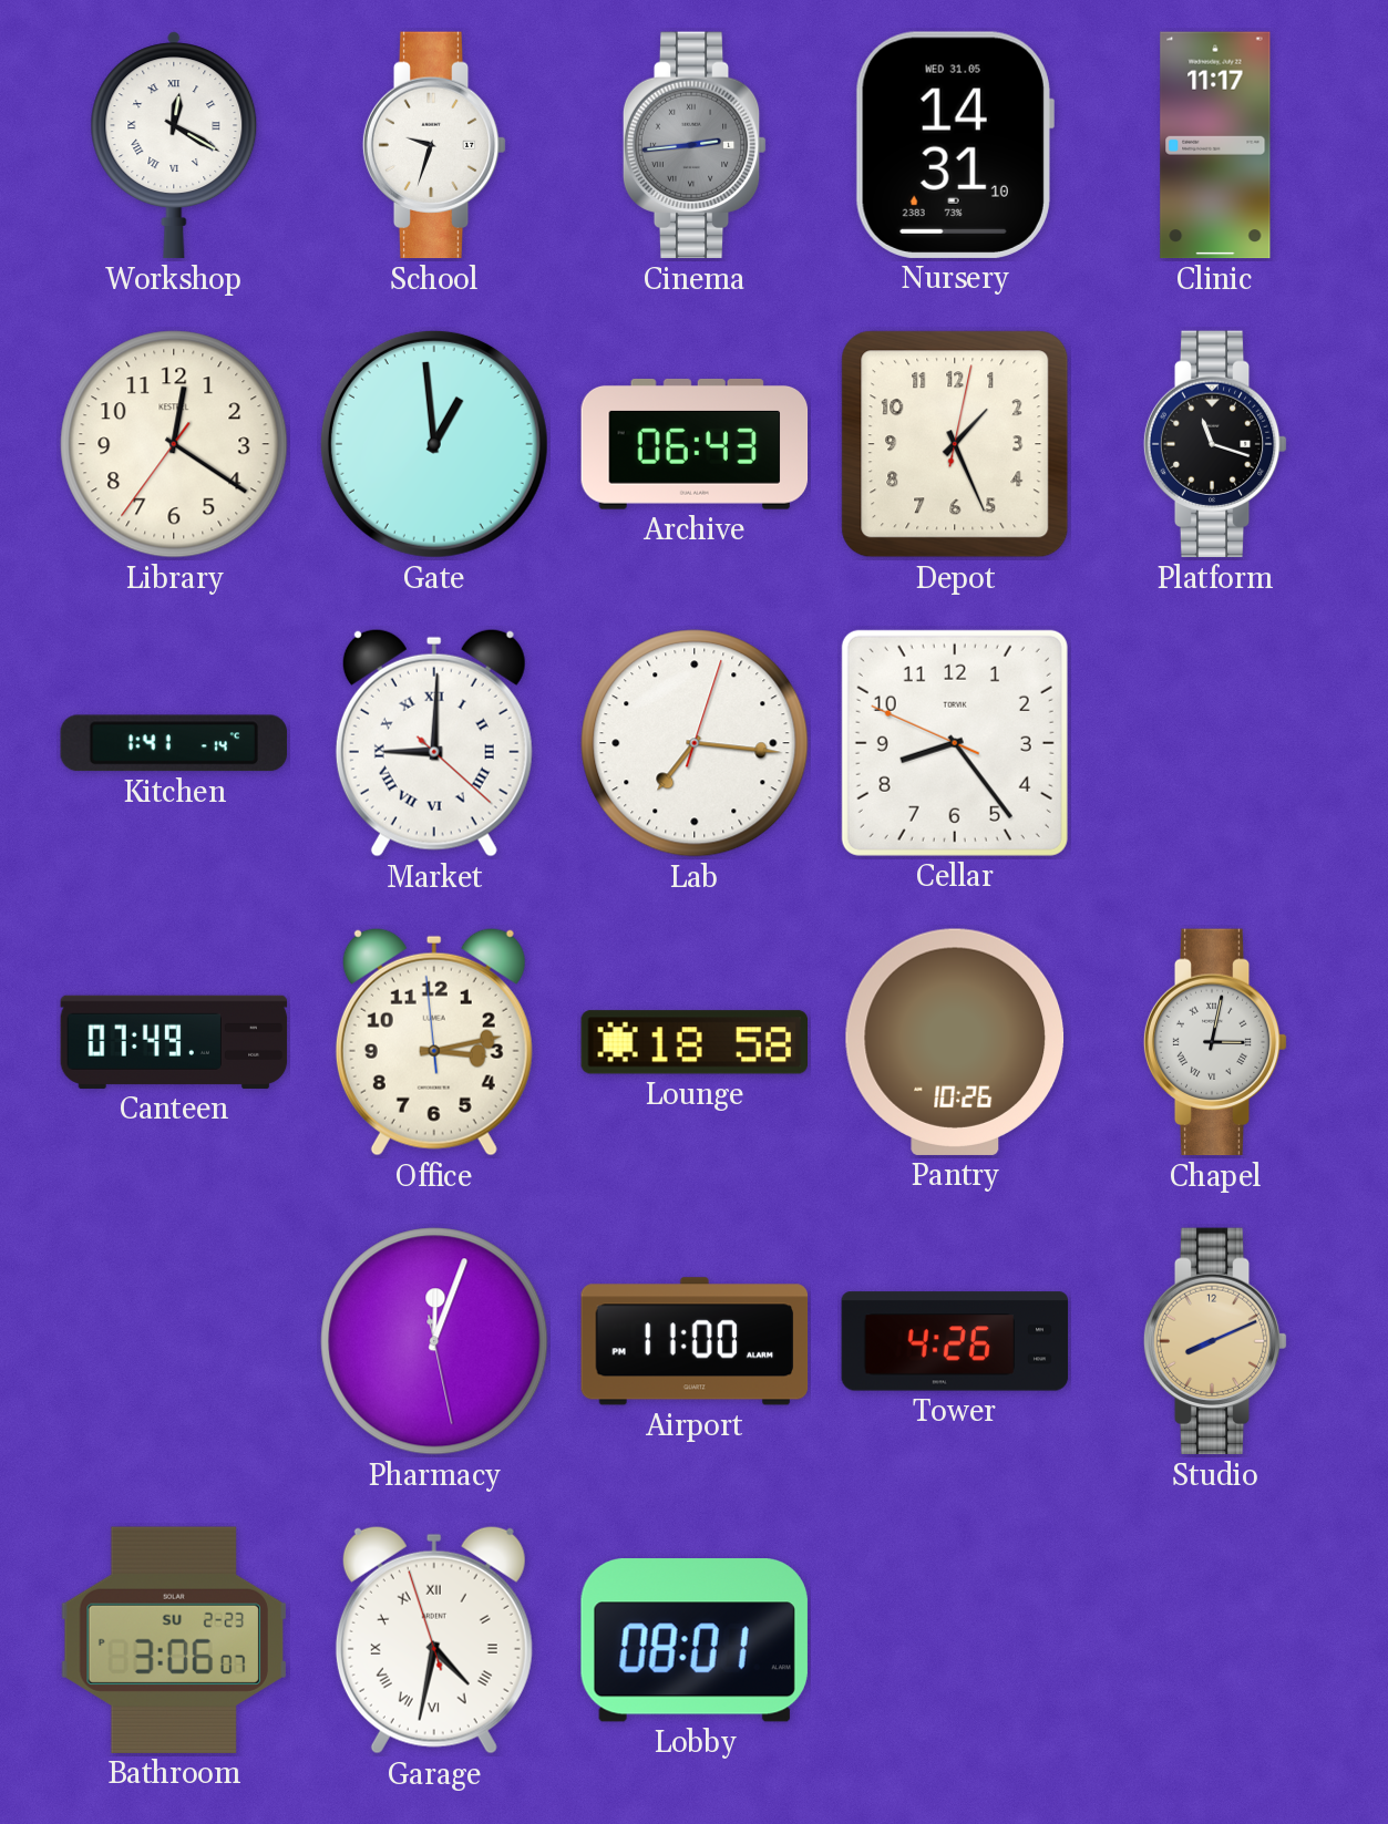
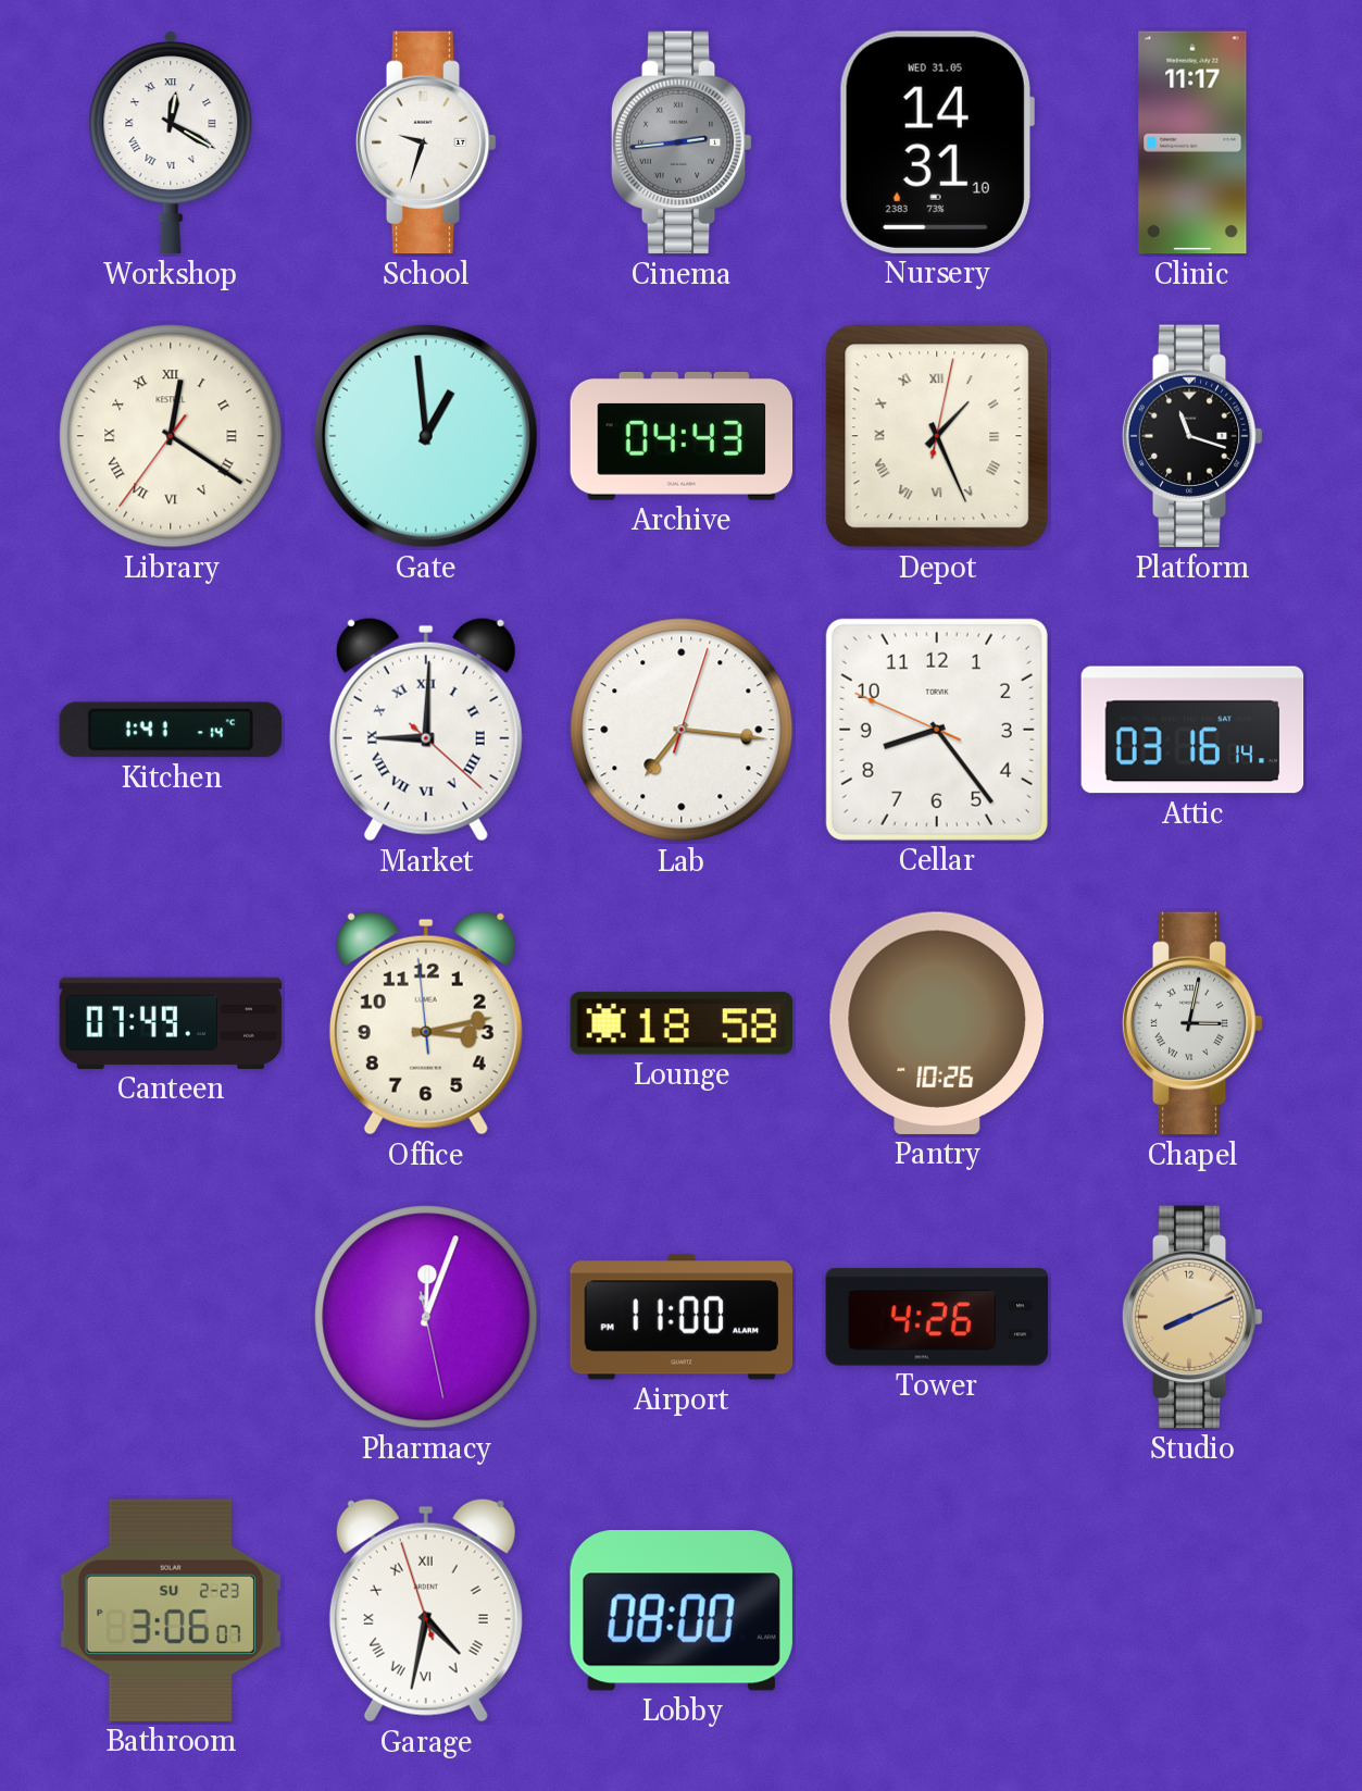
Library numerals: Arabic -> Roman (171, 436)
Archive: 06:43 -> 04:43 (682, 436)
Depot numerals: Arabic -> Roman (937, 436)
Attic: none -> 03:16 (1192, 730)
Lobby: 08:01 -> 08:00 (682, 1610)
